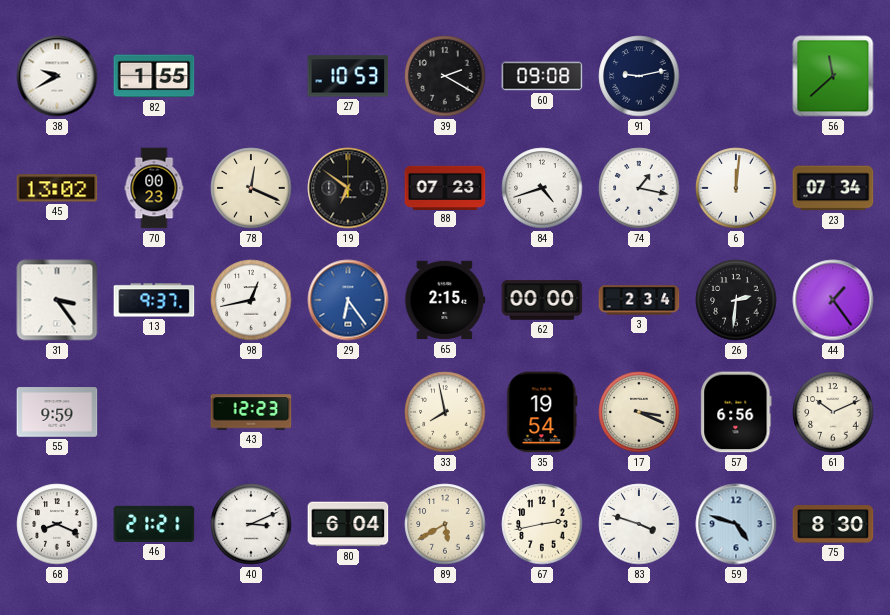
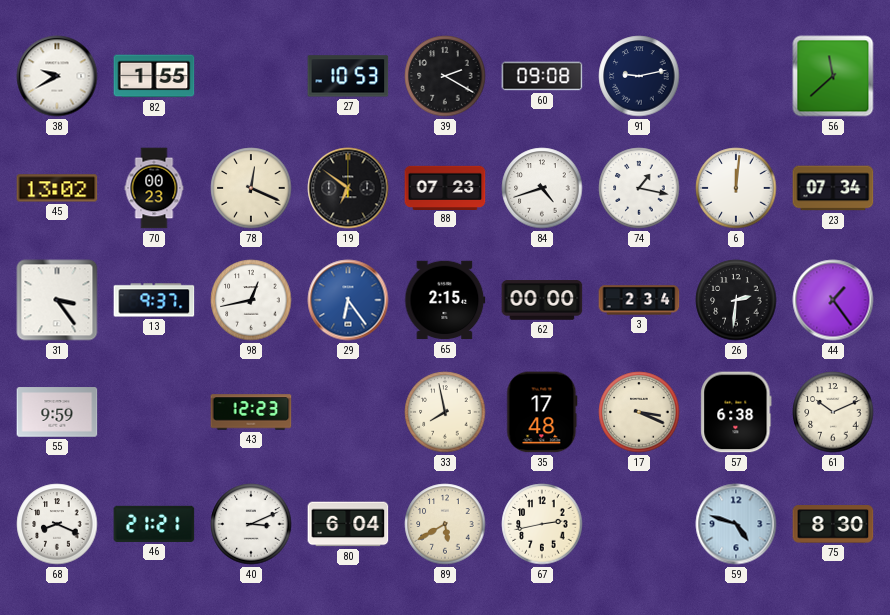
35: 19:54 -> 17:48 (542, 412)
57: 6:56 -> 6:38 (736, 412)
83: 3:48 -> none (639, 524)
